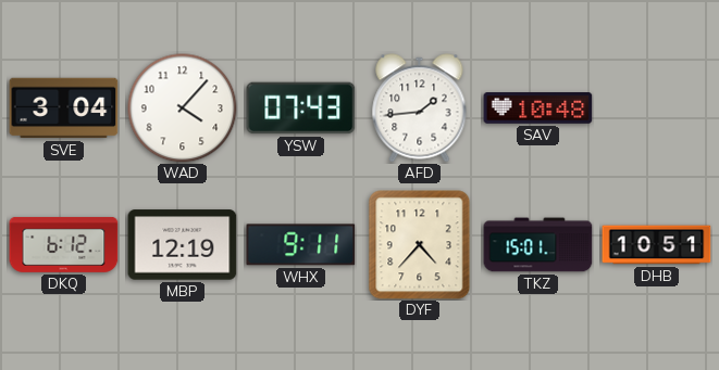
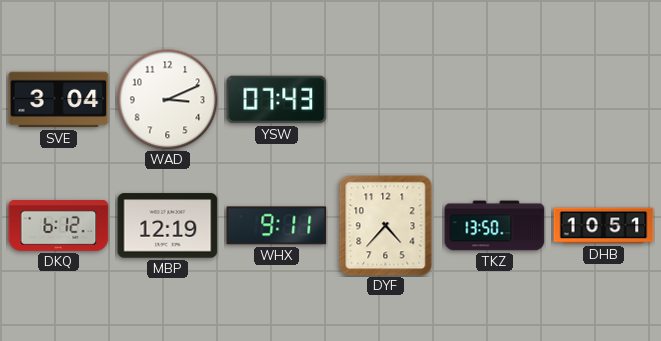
WAD: 4:07 -> 3:11 (168, 100)
AFD: 1:44 -> none (420, 109)
SAV: 10:48 -> none (538, 109)
TKZ: 15:01 -> 13:50 (495, 226)
